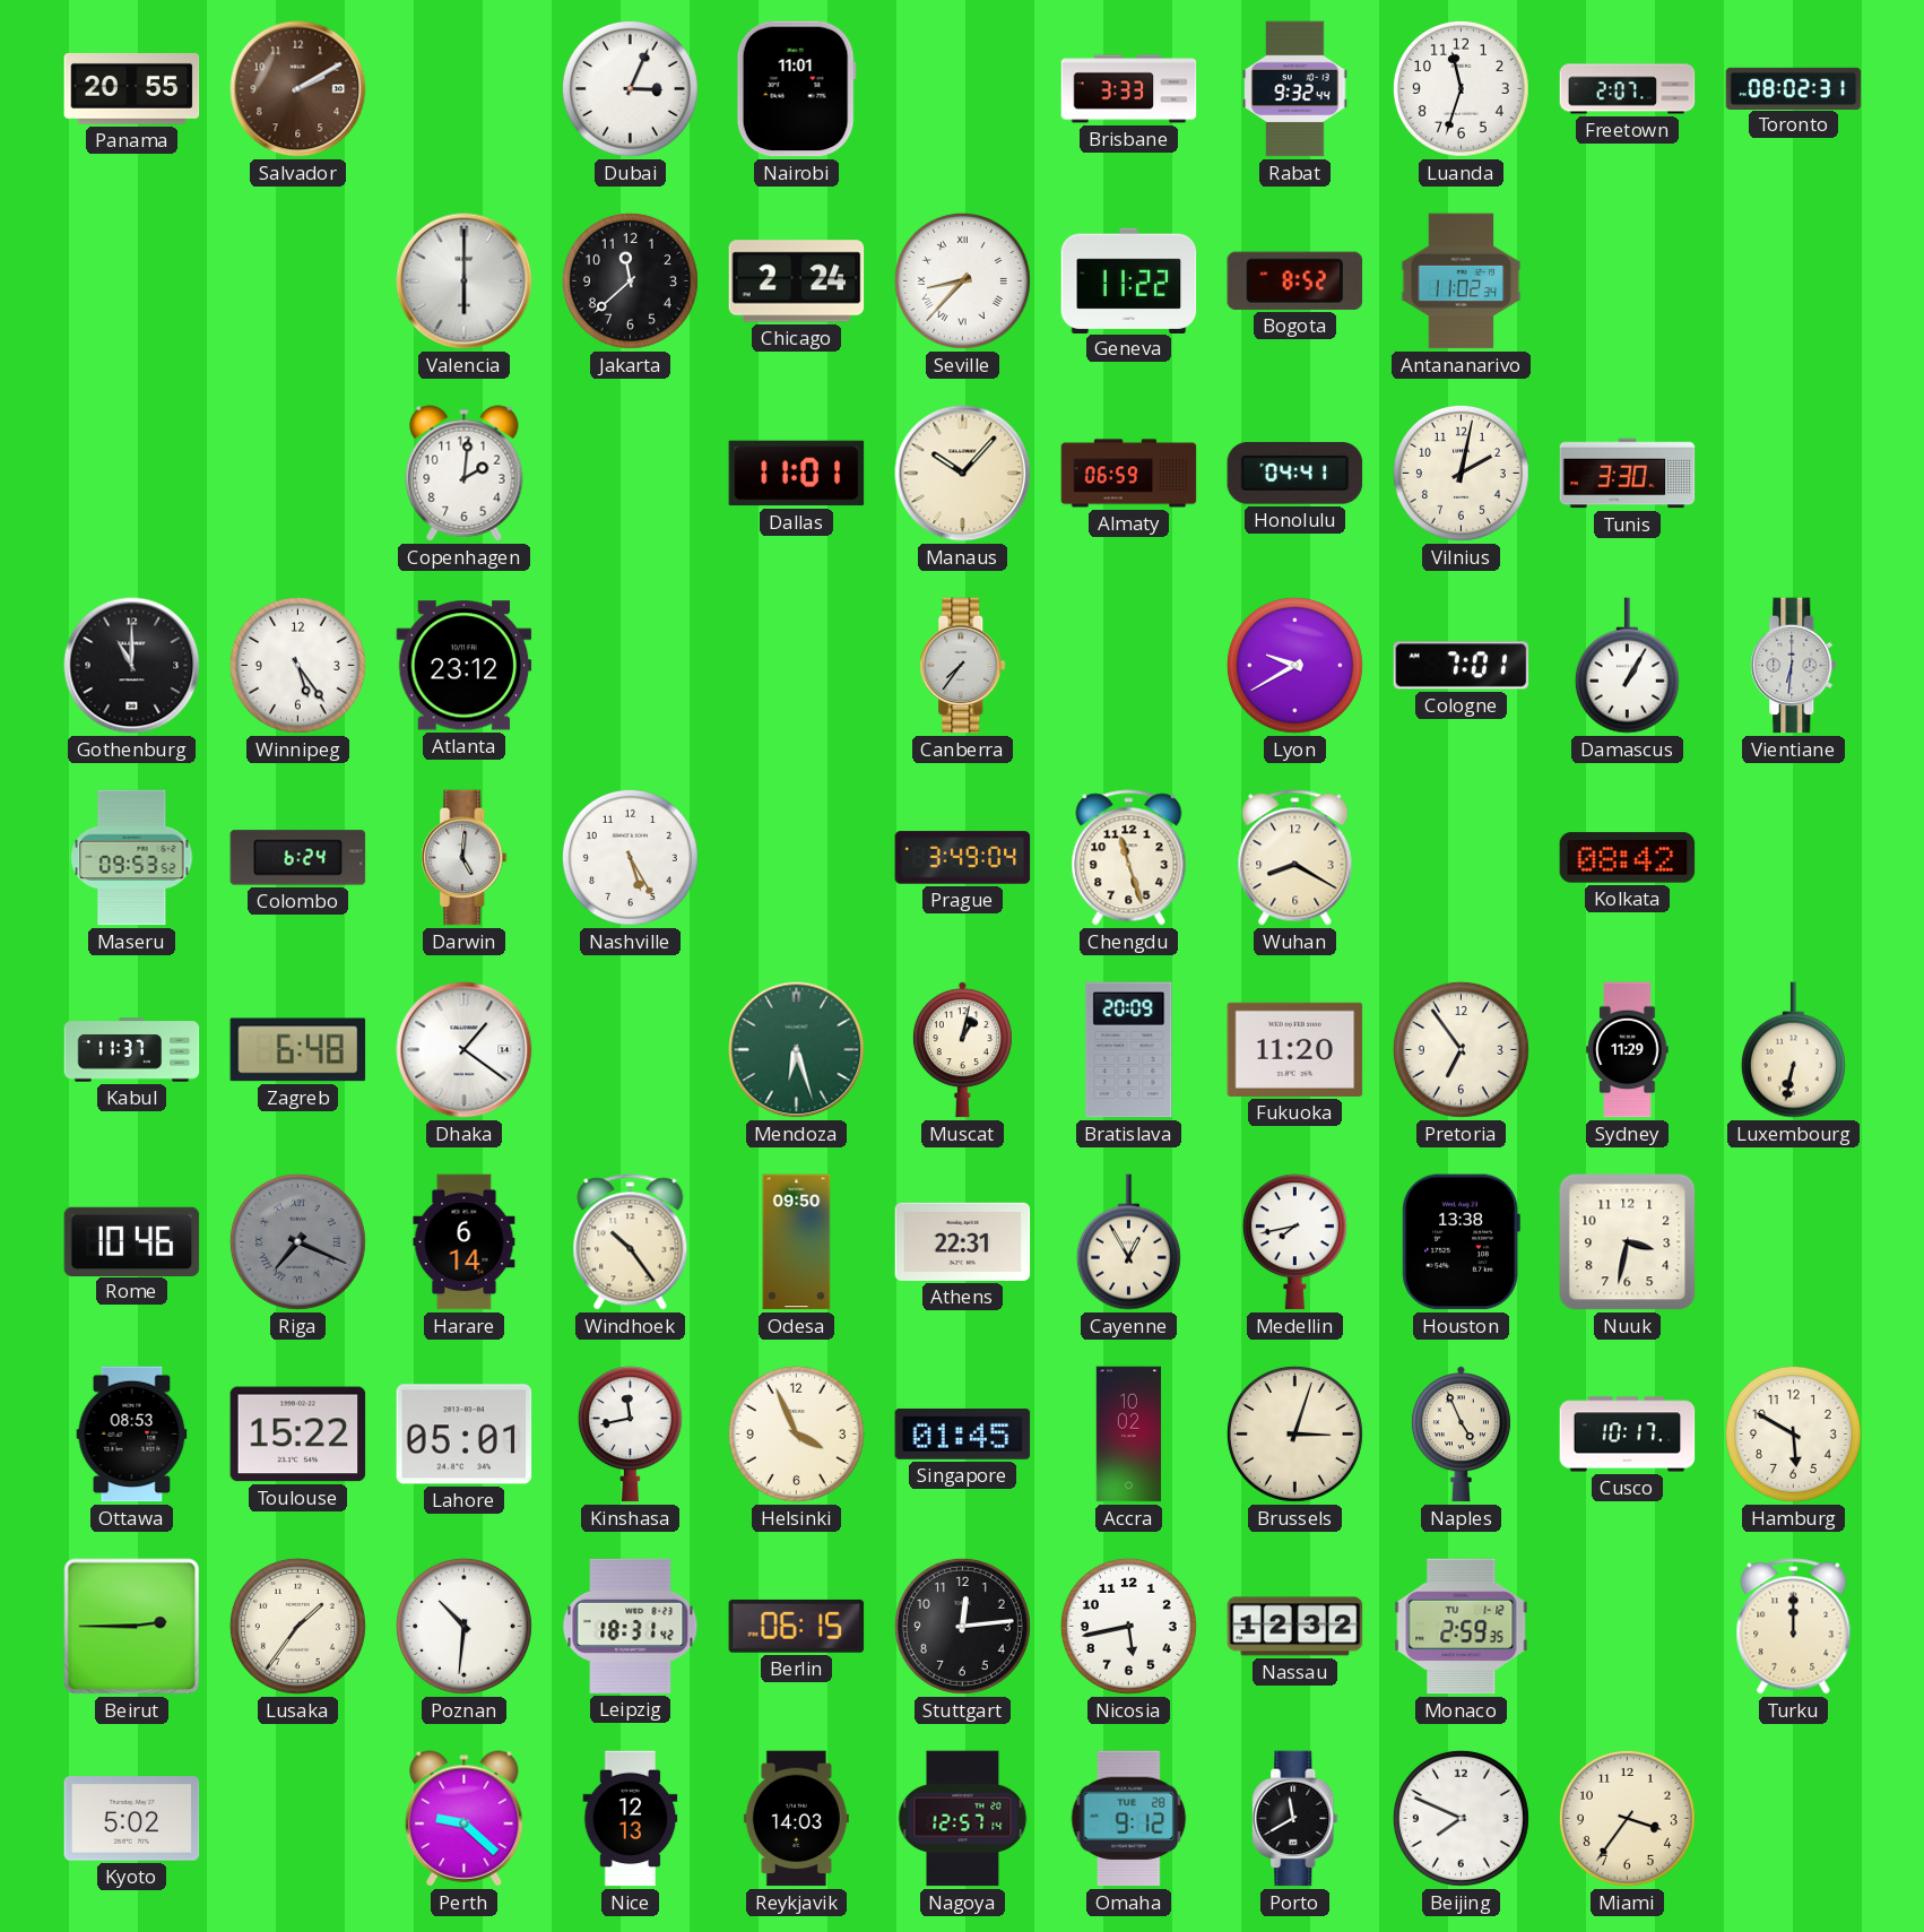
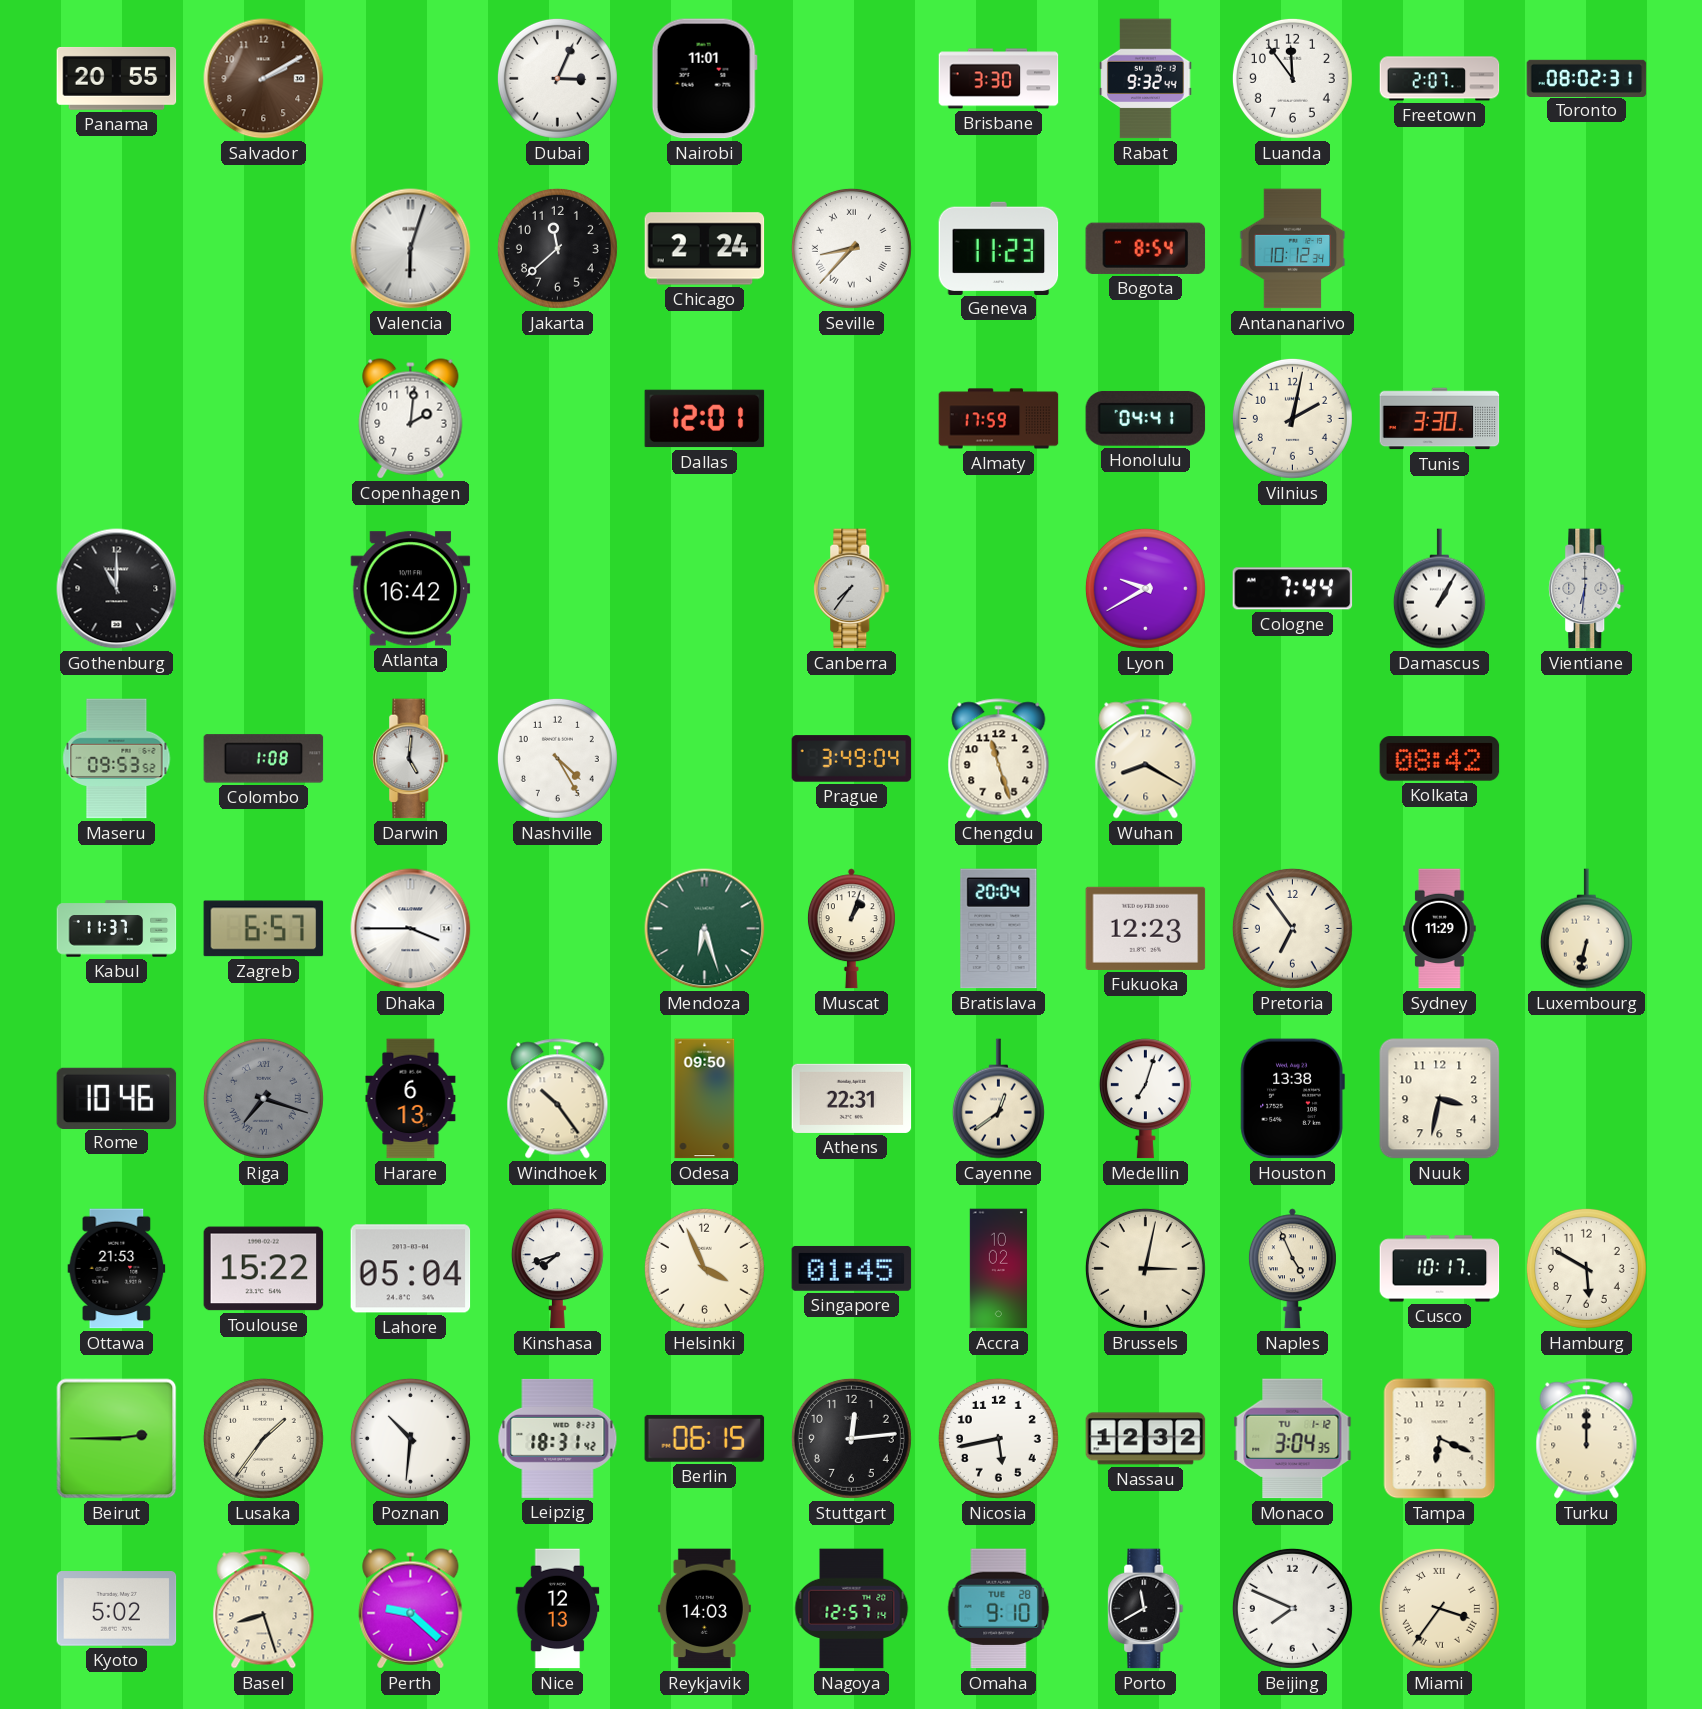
Brisbane: 3:33 -> 3:30 (999, 79)
Luanda: 11:33 -> 11:54 (1292, 78)
Valencia: 6:00 -> 6:03 (411, 249)
Geneva: 11:22 -> 11:23 (999, 248)
Bogota: 8:52 -> 8:54 (1146, 248)
Antananarivo: 11:02 -> 10:12 (1293, 249)
Dallas: 11:01 -> 12:01 (705, 419)
Manaus: 10:07 -> none (963, 474)
Almaty: 06:59 -> 17:59 (999, 419)
Winnipeg: 5:24 -> none (297, 665)
Atlanta: 23:12 -> 16:42 (411, 589)
Cologne: 7:01 -> 7:44 (1293, 589)
Colombo: 6:24 -> 1:08 (264, 759)
Nashville: 5:25 -> 4:25 (557, 758)
Zagreb: 6:48 -> 6:57 (264, 929)
Dhaka: 1:21 -> 3:45 (411, 929)
Muscat: 1:02 -> 1:03 (851, 929)
Bratislava: 20:09 -> 20:04 (999, 929)
Fukuoka: 11:20 -> 12:23 (1146, 928)
Riga: 7:19 -> 7:18 (263, 1098)
Harare: 6:14 -> 6:13 (411, 1099)
Cayenne: 12:55 -> 12:39 (998, 1099)
Medellin: 7:43 -> 7:03 (1145, 1099)
Ottawa: 08:53 -> 21:53 (117, 1269)
Lahore: 05:01 -> 05:04 (411, 1269)
Kinshasa: 11:43 -> 7:42 (557, 1269)
Brussels: 3:03 -> 3:02 (1145, 1268)
Monaco: 2:59 -> 3:04 (1293, 1439)
Tampa: none -> 6:19 (1440, 1439)
Basel: none -> 8:27 (264, 1609)
Omaha: 9:12 -> 9:10 (999, 1609)
Miami numerals: Arabic -> Roman (1439, 1608)
